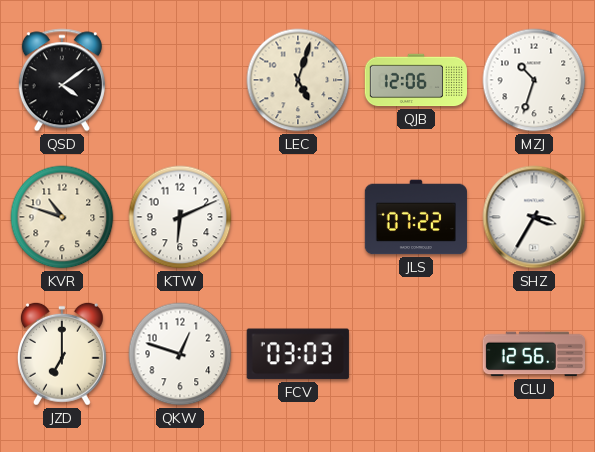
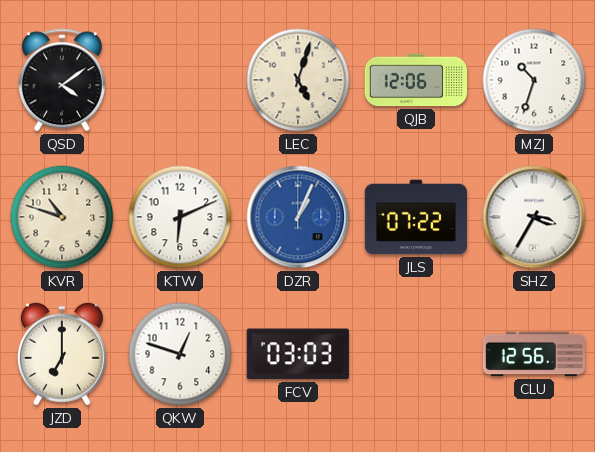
DZR: none -> 1:04 (298, 217)
